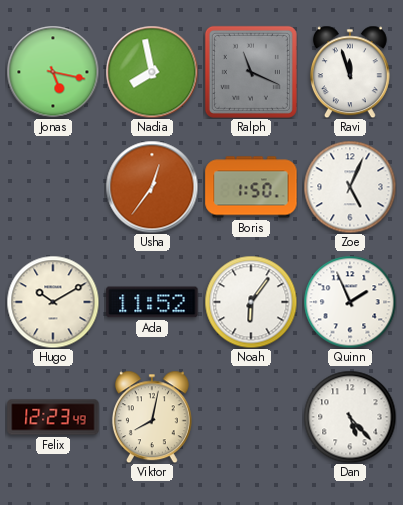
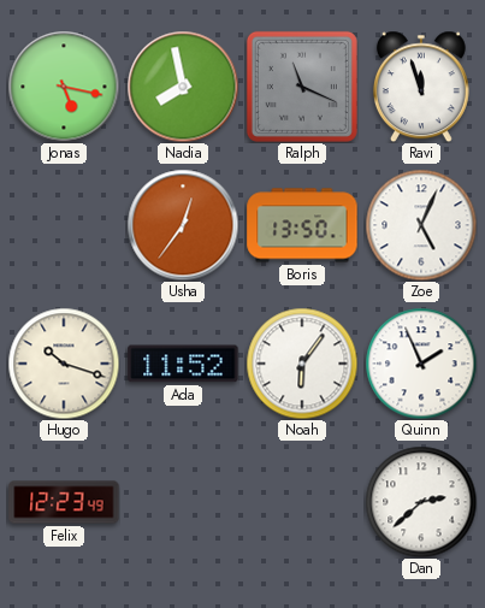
Boris: 1:50 -> 13:50 (302, 225)
Hugo: 10:10 -> 10:18 (64, 364)
Viktor: 8:02 -> none (152, 417)
Dan: 5:23 -> 2:38 (421, 502)
